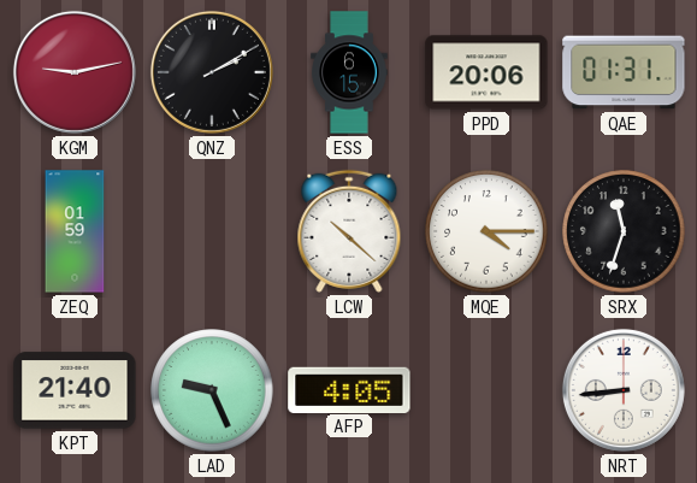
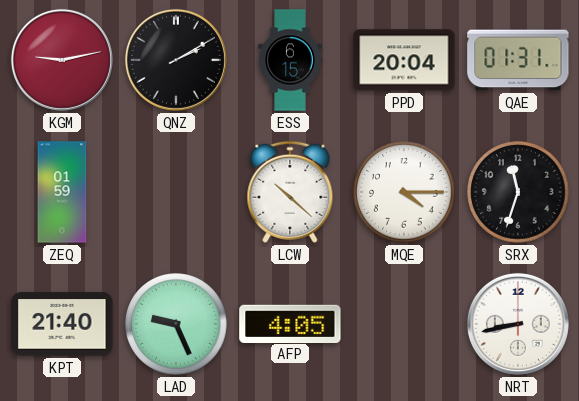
PPD: 20:06 -> 20:04 (404, 60)
NRT: 8:44 -> 8:43 (518, 324)
